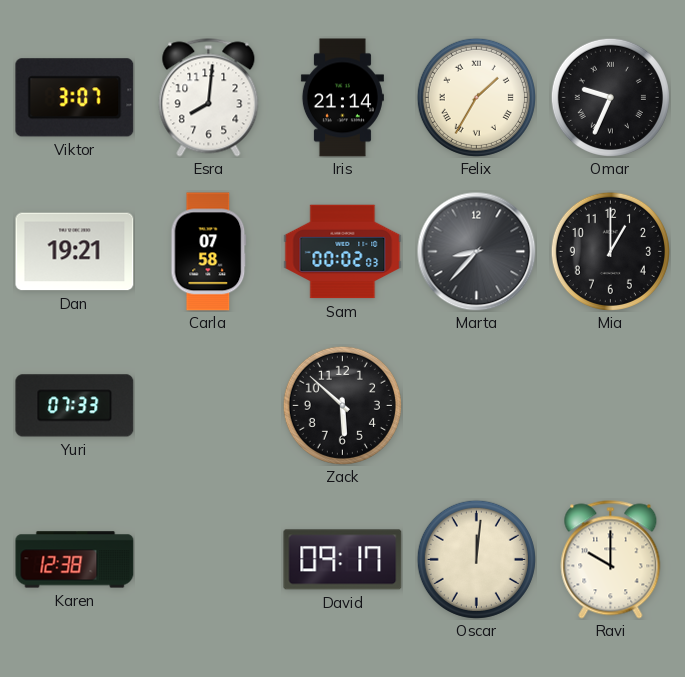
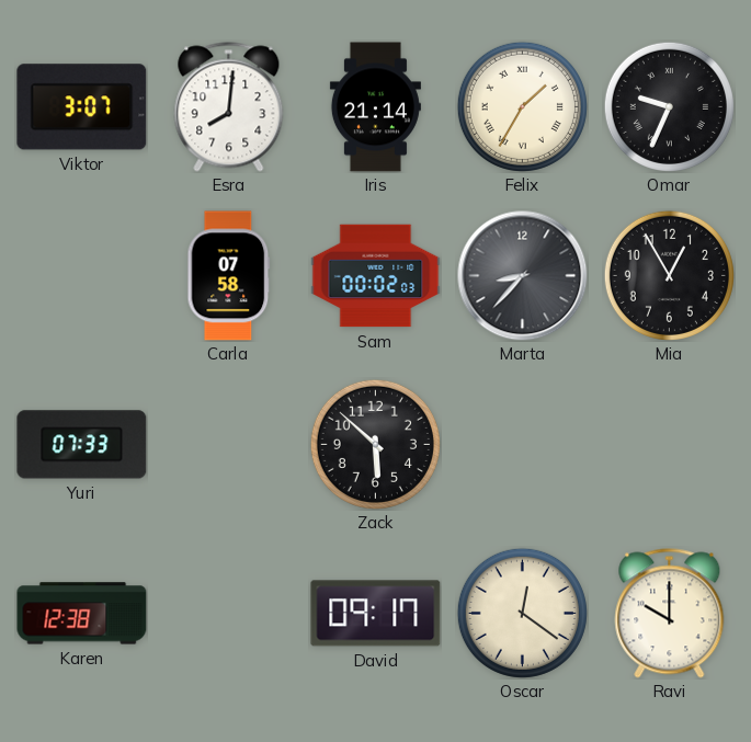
Dan: 19:21 -> none (75, 252)
Mia: 1:00 -> 12:55 (669, 275)
Oscar: 12:01 -> 12:21 (522, 613)
